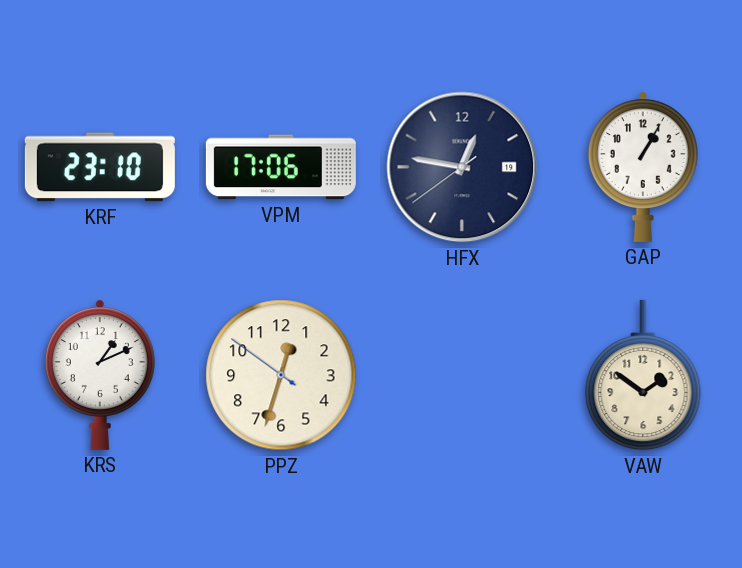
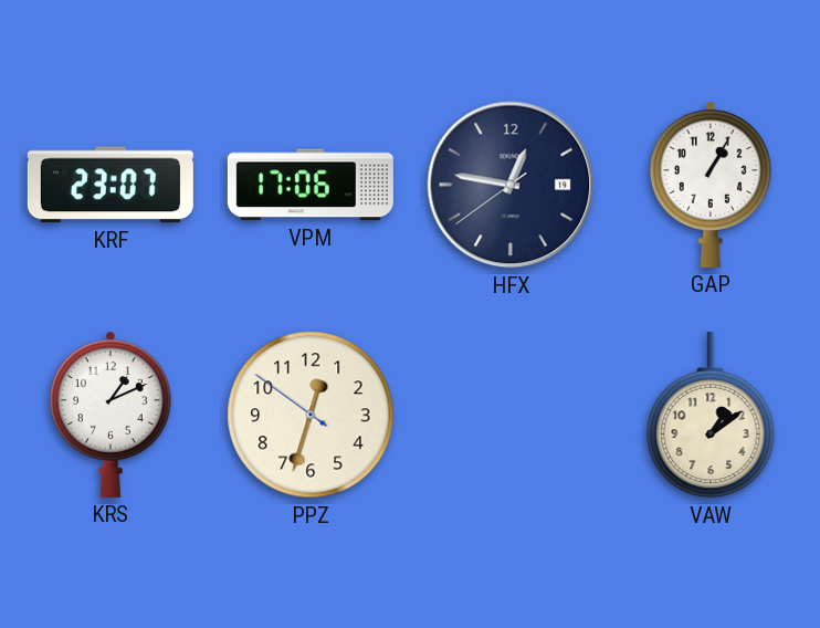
KRF: 23:10 -> 23:07 (111, 185)
VAW: 1:51 -> 1:09 (711, 415)
